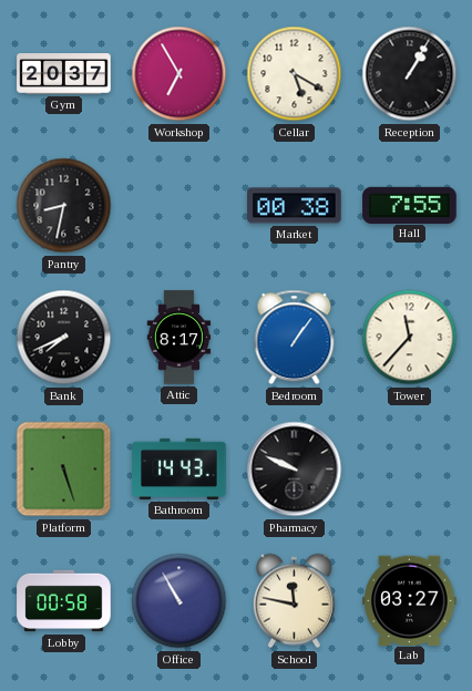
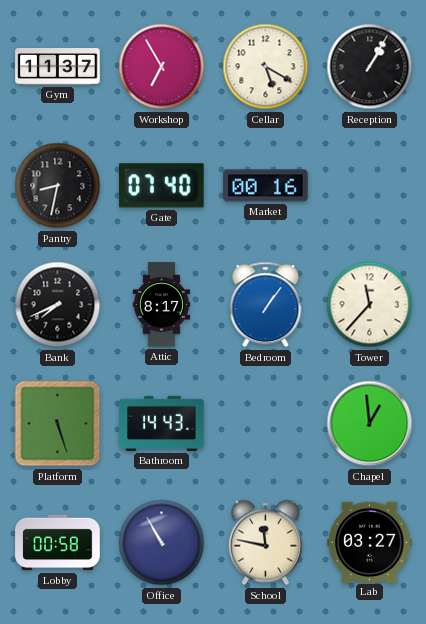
Gym: 20:37 -> 11:37 (58, 67)
Gate: none -> 07:40 (162, 186)
Market: 00:38 -> 00:16 (266, 186)
Hall: 7:55 -> none (410, 205)
Pharmacy: 9:49 -> none (295, 470)
Chapel: none -> 12:59 (370, 424)
